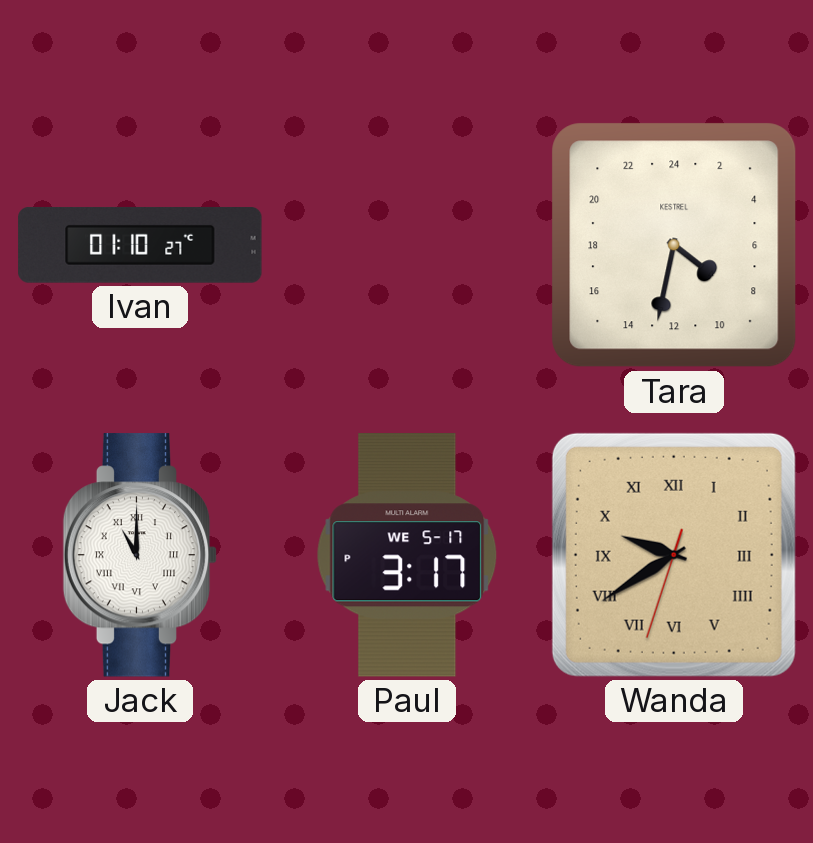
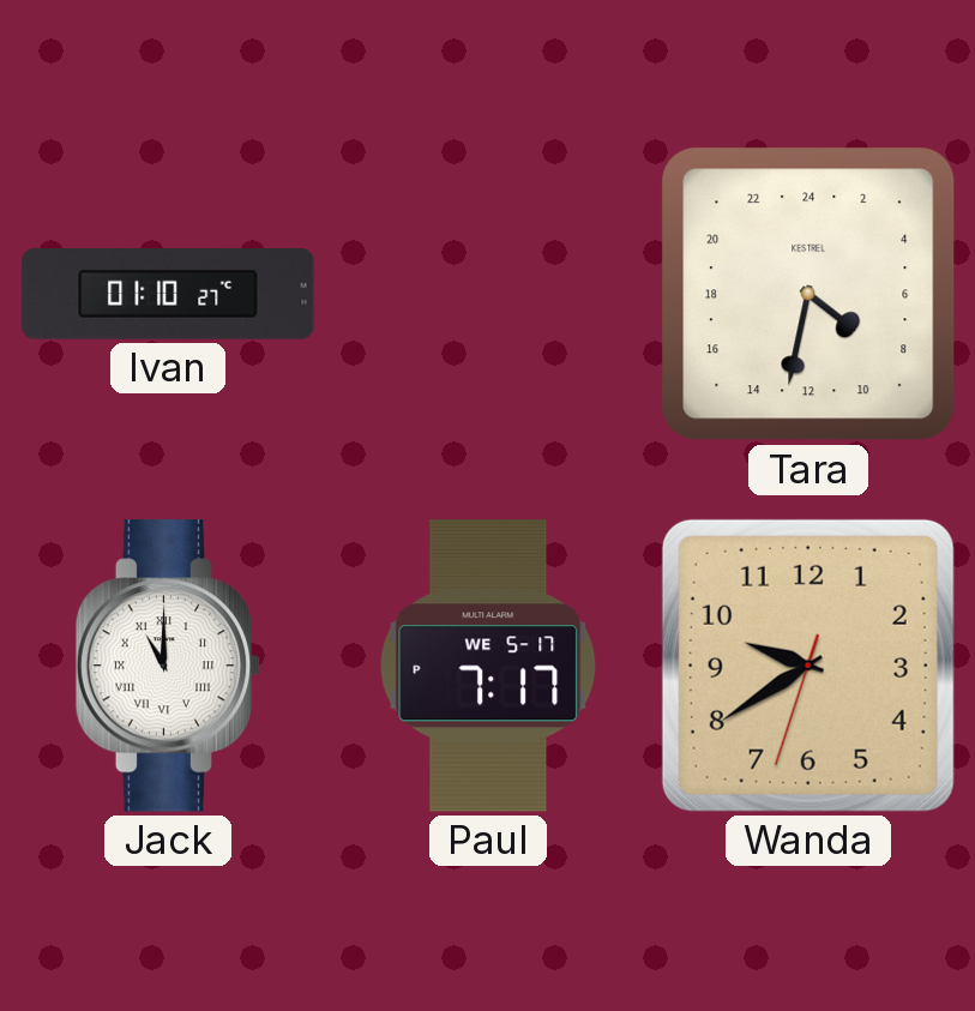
Paul: 3:17 -> 7:17 (488, 666)
Wanda numerals: Roman -> Arabic (808, 666)
